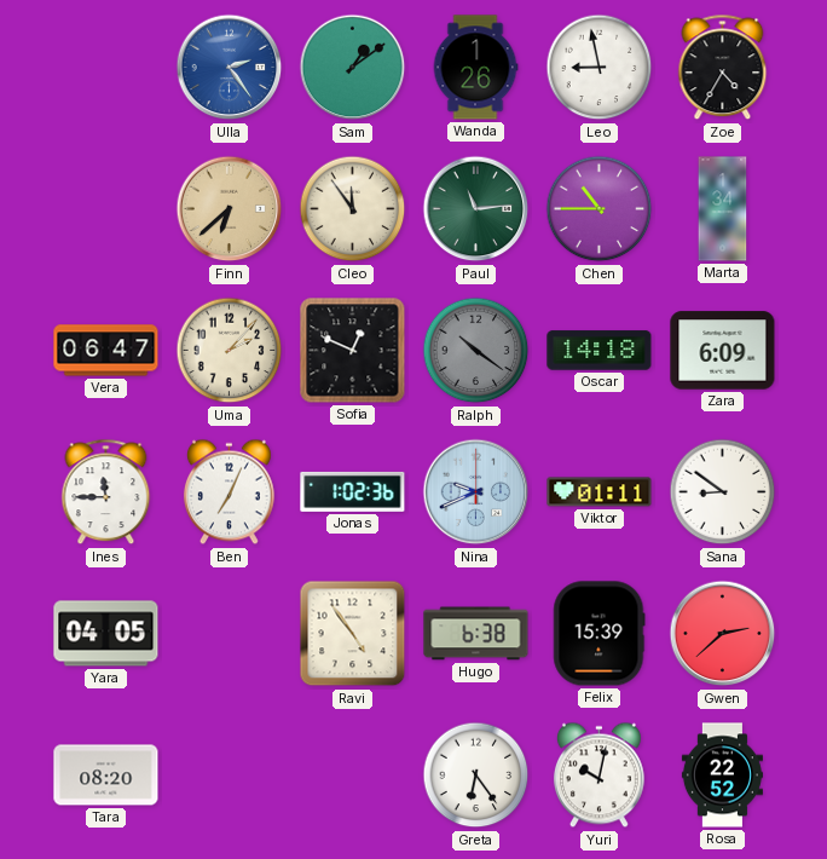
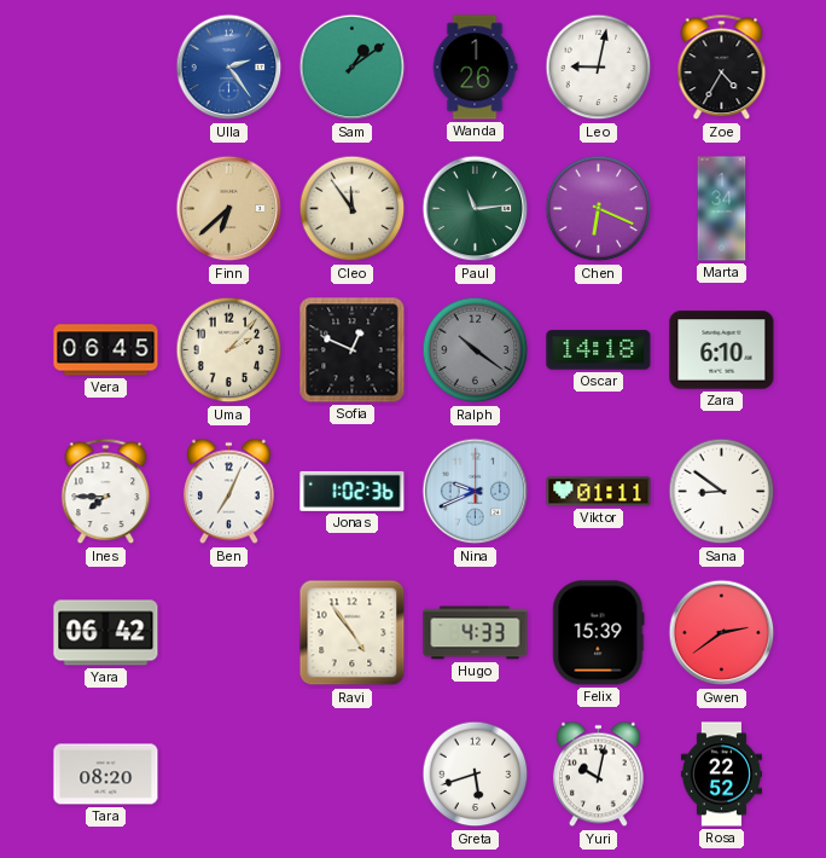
Leo: 8:58 -> 9:02 (599, 68)
Chen: 10:45 -> 6:19 (599, 209)
Vera: 06:47 -> 06:45 (106, 350)
Zara: 6:09 -> 6:10 (722, 350)
Ines: 11:45 -> 7:45 (106, 492)
Yara: 04:05 -> 06:42 (106, 633)
Hugo: 6:38 -> 4:33 (476, 633)
Gwen: 2:38 -> 2:39 (722, 633)
Greta: 6:24 -> 5:42 (476, 775)
